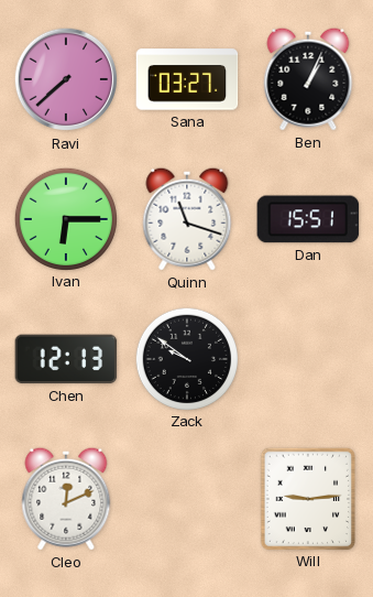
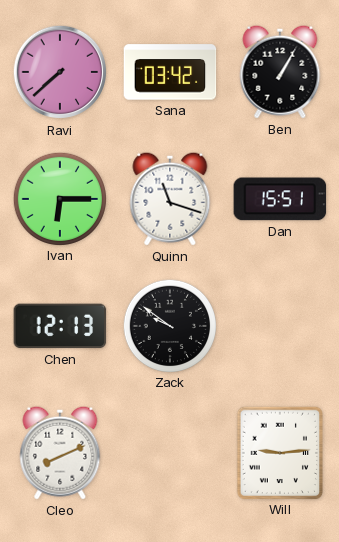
Sana: 03:27 -> 03:42 (170, 72)
Ben: 1:04 -> 1:05 (280, 72)
Cleo: 12:11 -> 8:11 (60, 453)
